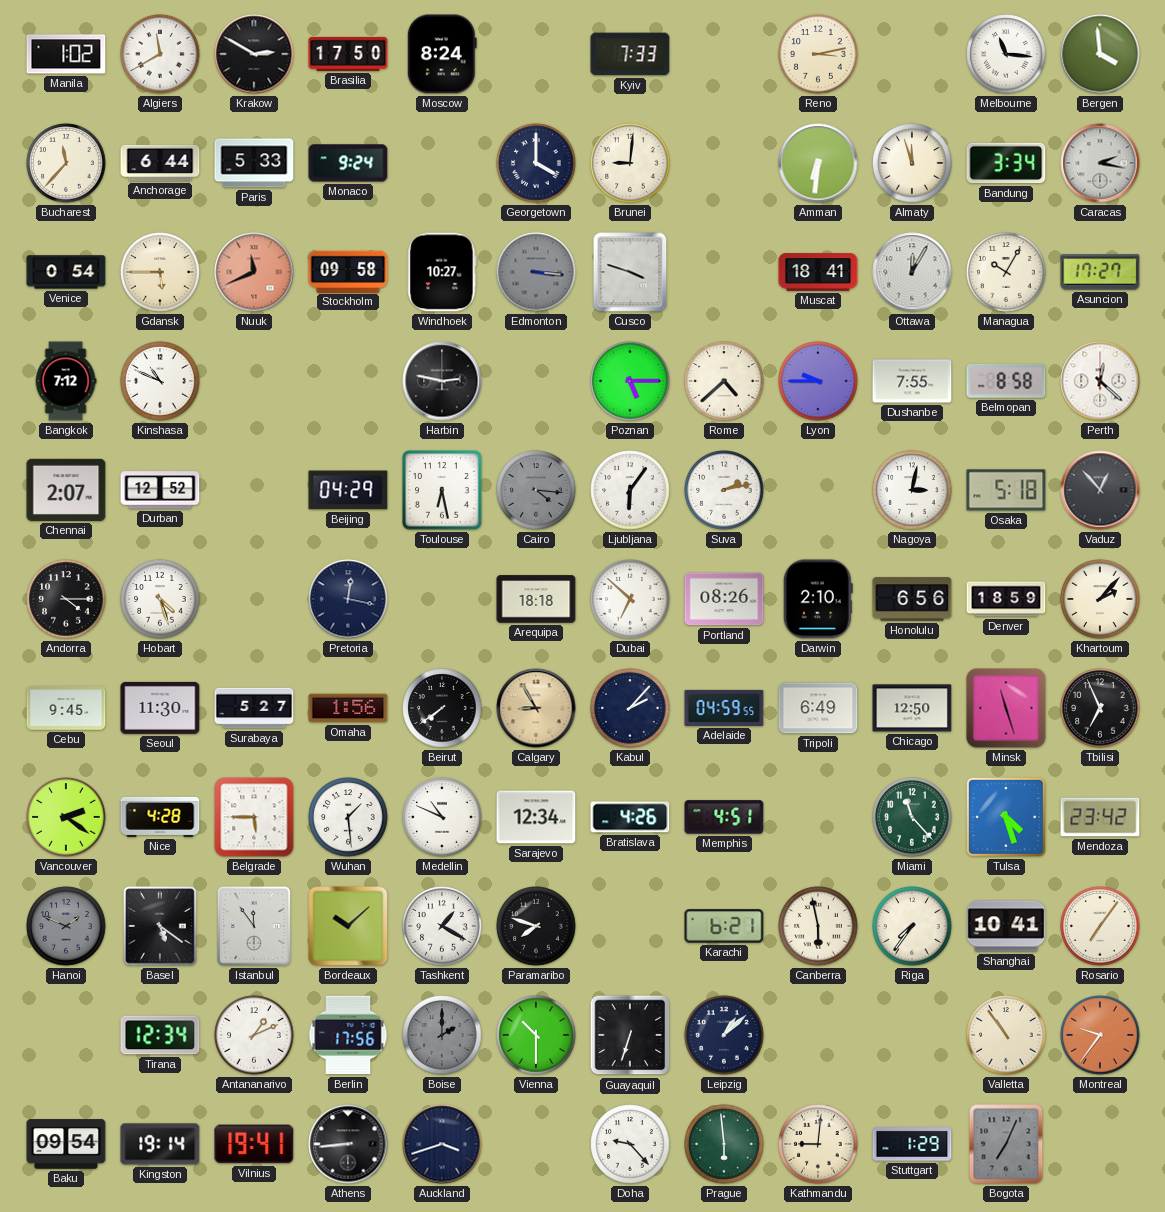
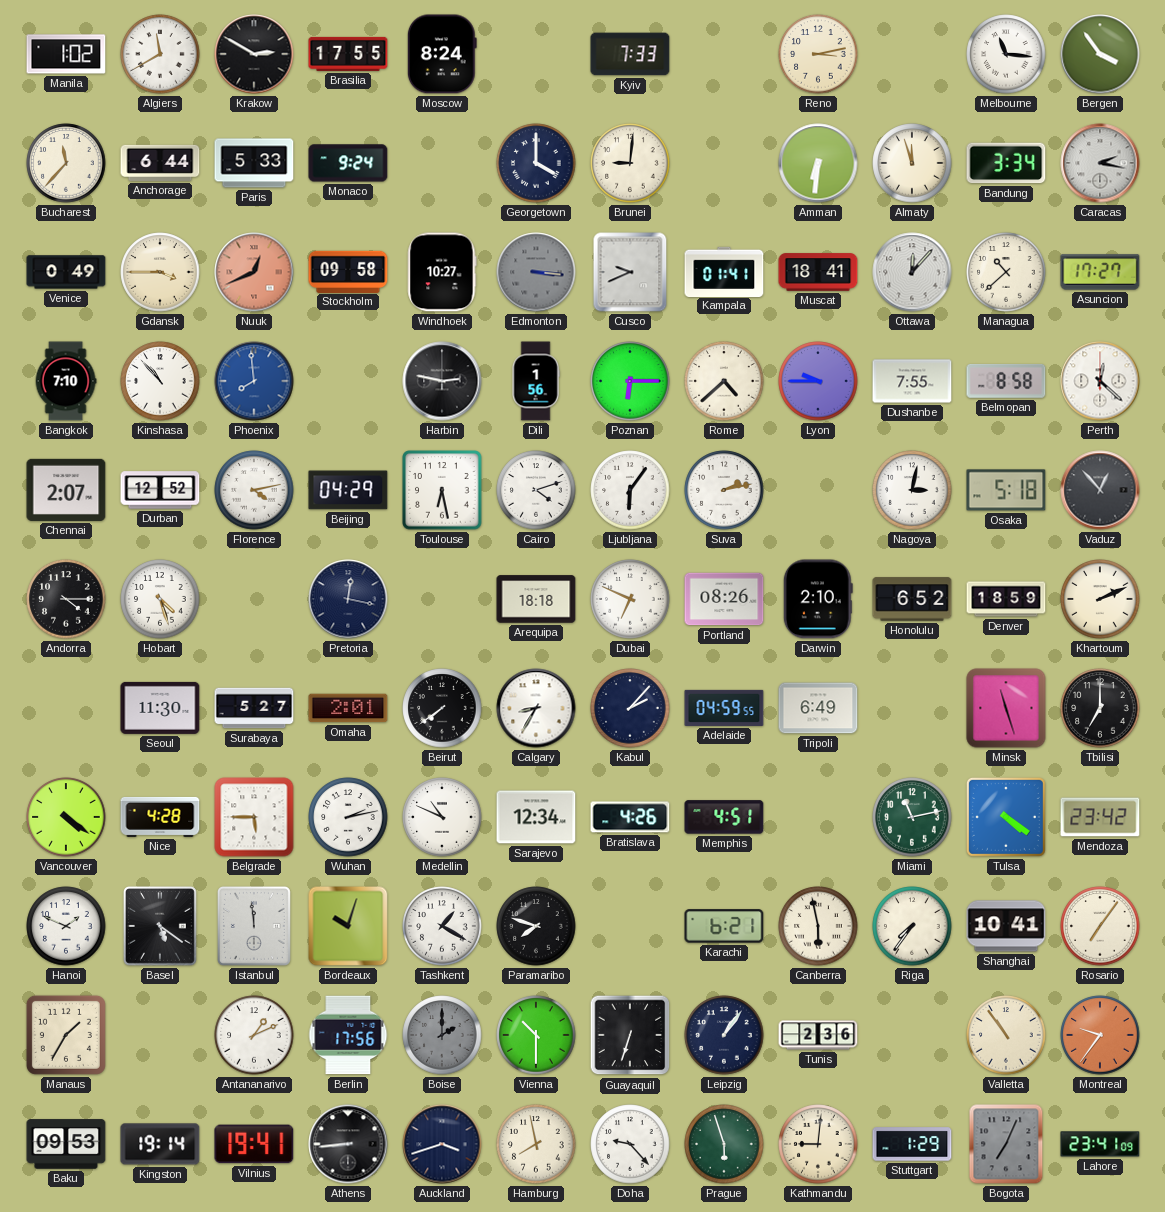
Brasilia: 17:50 -> 17:55 (348, 54)
Bergen: 3:59 -> 3:54 (1100, 54)
Venice: 0:54 -> 0:49 (66, 272)
Gdansk: 5:45 -> 3:45 (160, 272)
Nuuk: 11:41 -> 12:41 (254, 272)
Cusco: 3:48 -> 9:41 (630, 272)
Kampala: none -> 01:41 (724, 271)
Ottawa: 12:05 -> 12:07 (912, 272)
Managua: 10:05 -> 10:38 (1006, 272)
Bangkok: 7:12 -> 7:10 (66, 381)
Kinshasa: 10:49 -> 10:53 (160, 381)
Phoenix: none -> 7:59 (254, 381)
Dili: none -> 1:56 (536, 381)
Poznan: 5:15 -> 6:15 (630, 381)
Florence: none -> 4:13 (254, 490)
Cairo: 4:16 -> 4:12 (536, 490)
Cairo dial: grey -> white (536, 490)
Dubai: 6:52 -> 6:49 (630, 599)
Honolulu: 6:56 -> 6:52 (912, 599)
Khartoum: 2:07 -> 2:11 (1100, 599)
Cebu: 9:45 -> none (66, 709)
Omaha: 1:56 -> 2:01 (348, 708)
Calgary: 8:55 -> 8:35 (536, 708)
Calgary dial: champagne -> white (536, 708)
Chicago: 12:50 -> none (912, 708)
Tbilisi: 6:56 -> 7:00 (1100, 708)
Vancouver: 2:21 -> 4:21 (66, 817)
Wuhan: 1:29 -> 2:13 (348, 817)
Miami: 11:23 -> 11:13 (912, 817)
Tulsa: 4:27 -> 4:21 (1006, 817)
Hanoi dial: grey -> white (66, 926)
Istanbul: 11:54 -> 11:59 (254, 926)
Bordeaux: 10:08 -> 10:03 (348, 926)
Manaus: none -> 1:35 (66, 1035)
Tirana: 12:34 -> none (160, 1035)
Leipzig: 1:08 -> 1:06 (724, 1035)
Tunis: none -> 2:36 (818, 1035)
Baku: 09:54 -> 09:53 (66, 1144)
Hamburg: none -> 7:58 (536, 1144)
Prague: 5:59 -> 5:57 (724, 1144)
Lahore: none -> 23:41 (1100, 1144)
